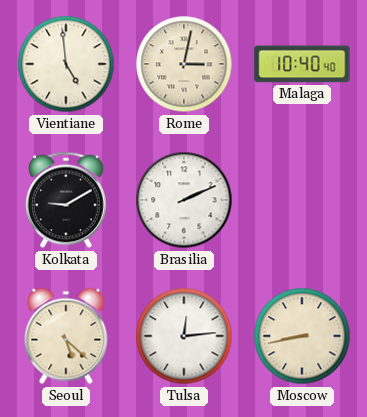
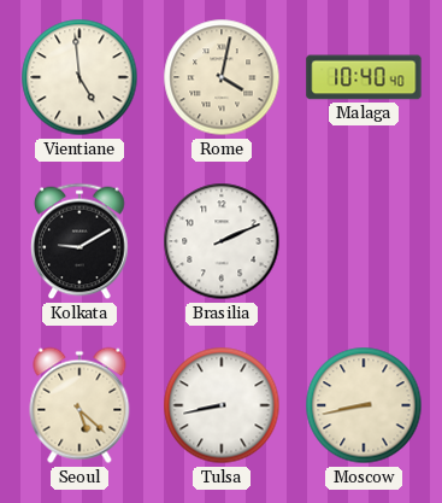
Rome: 3:02 -> 4:02 (222, 77)
Tulsa: 12:14 -> 8:43 (222, 405)
